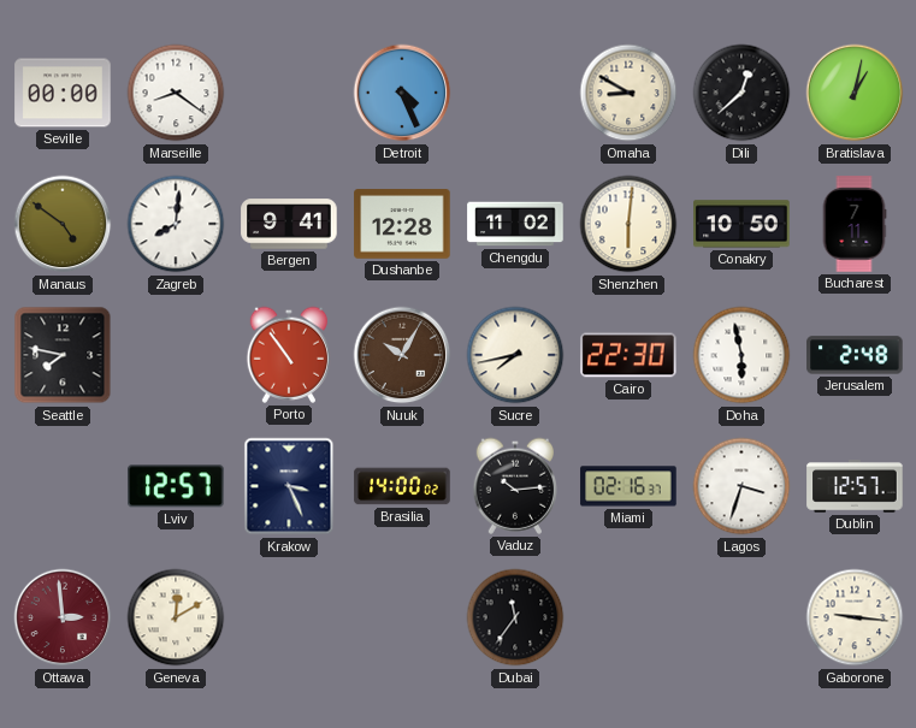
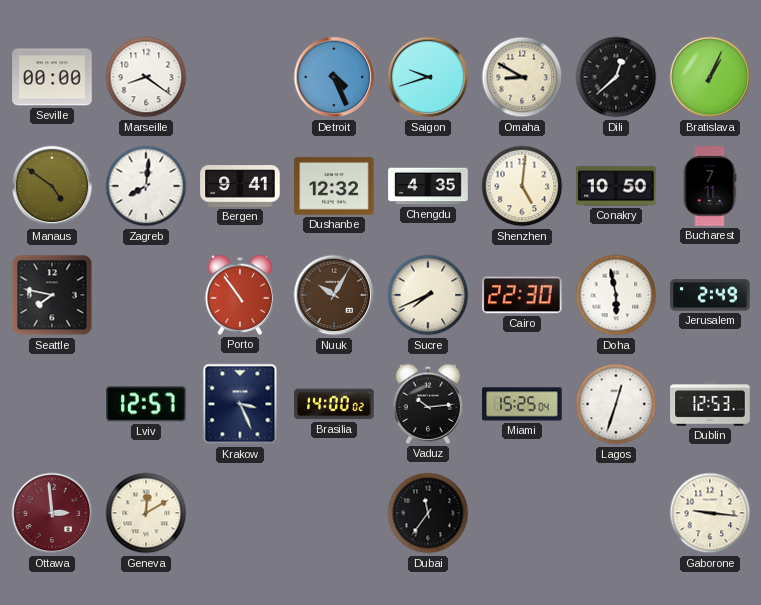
Saigon: none -> 9:42 (428, 77)
Bratislava: 1:02 -> 1:04 (710, 77)
Dushanbe: 12:28 -> 12:32 (334, 186)
Chengdu: 11:02 -> 4:35 (428, 186)
Shenzhen: 6:01 -> 5:01 (522, 186)
Sucre: 7:43 -> 7:41 (428, 295)
Jerusalem: 2:48 -> 2:49 (710, 295)
Miami: 02:16 -> 15:25 (522, 404)
Lagos: 3:33 -> 12:33 (616, 404)
Dublin: 12:57 -> 12:53 (710, 404)
